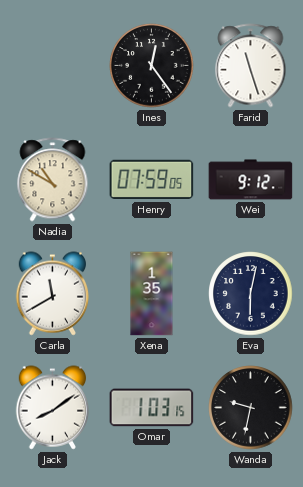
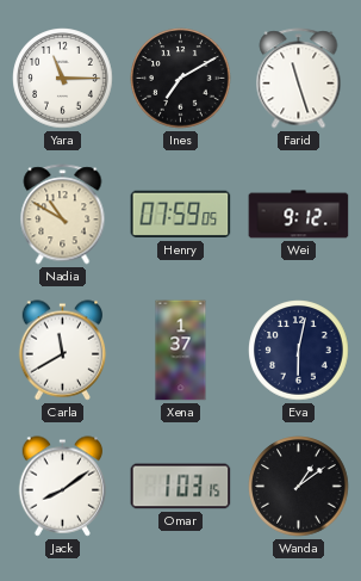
Yara: none -> 11:15 (63, 79)
Ines: 12:24 -> 7:10 (181, 79)
Xena: 1:35 -> 1:37 (181, 351)
Wanda: 9:32 -> 1:09 (299, 487)
